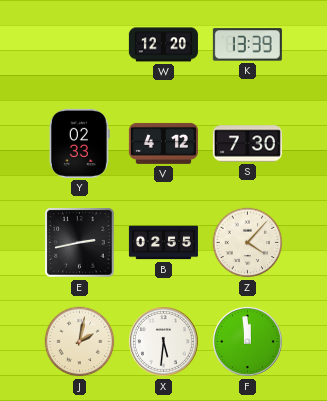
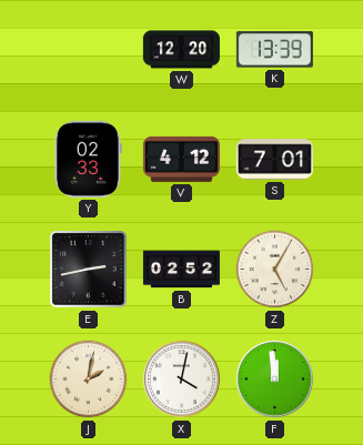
S: 7:30 -> 7:01 (274, 160)
B: 02:55 -> 02:52 (181, 270)
Z: 4:07 -> 5:05 (275, 270)
X: 5:31 -> 4:02 (181, 378)
